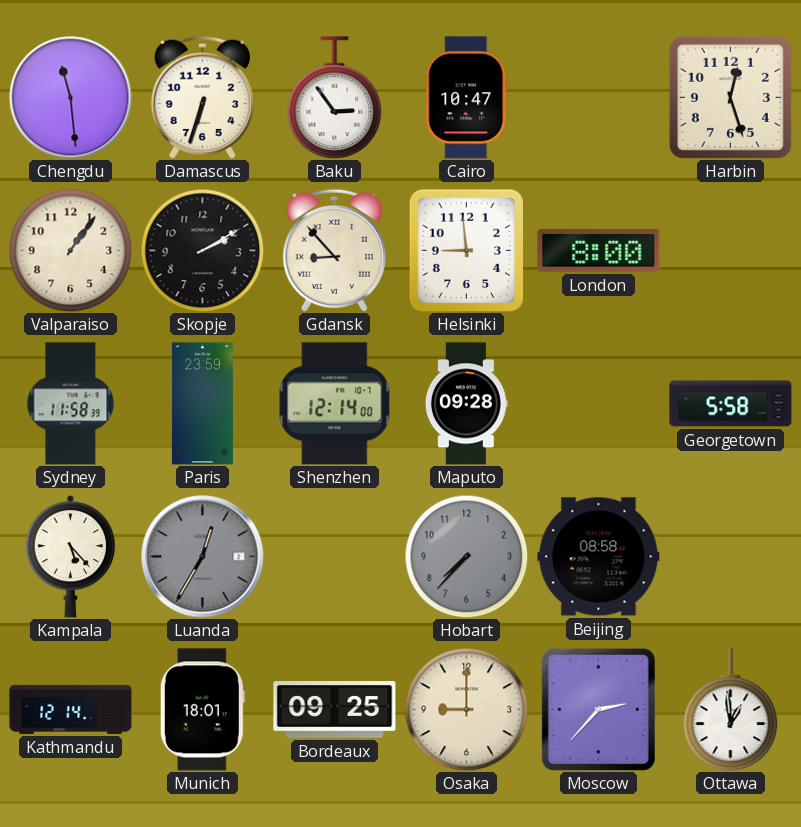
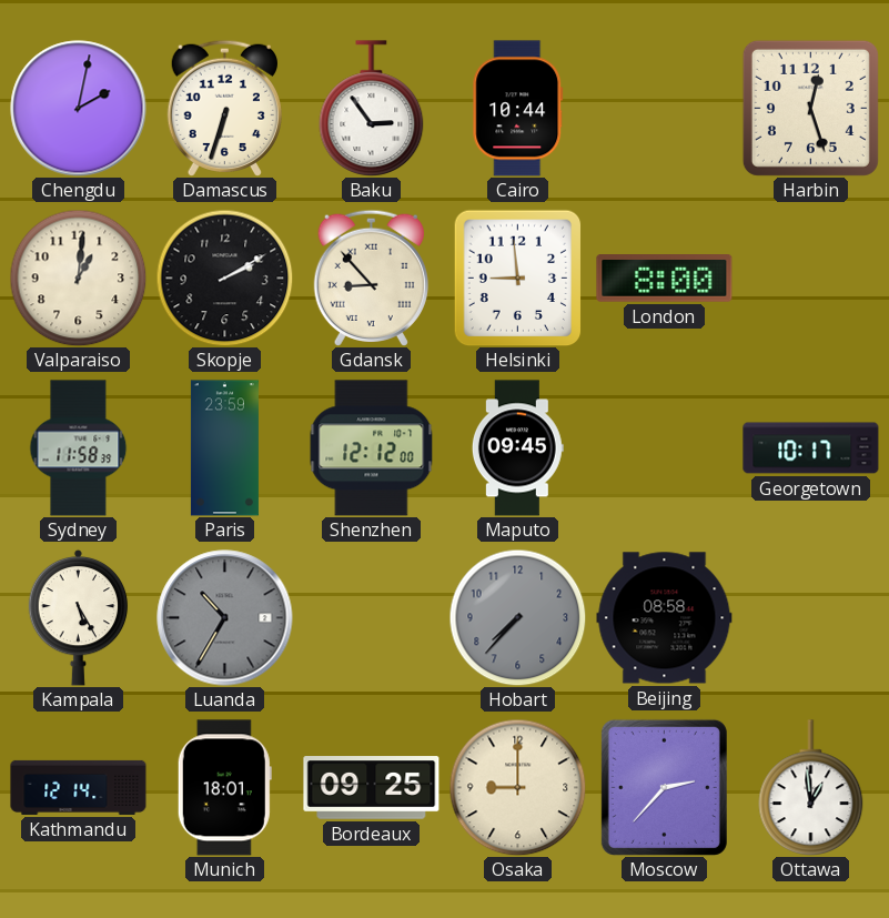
Chengdu: 11:29 -> 2:02 (79, 109)
Cairo: 10:47 -> 10:44 (518, 109)
Valparaiso: 1:06 -> 1:01 (78, 278)
Shenzhen: 12:14 -> 12:12 (372, 448)
Maputo: 09:28 -> 09:45 (517, 448)
Georgetown: 5:58 -> 10:17 (811, 448)
Kampala: 5:23 -> 5:25 (79, 617)
Luanda: 12:35 -> 10:35 (225, 618)
